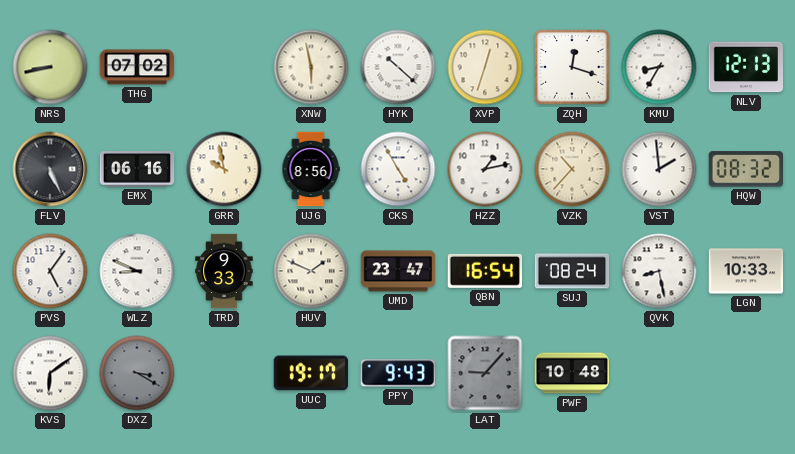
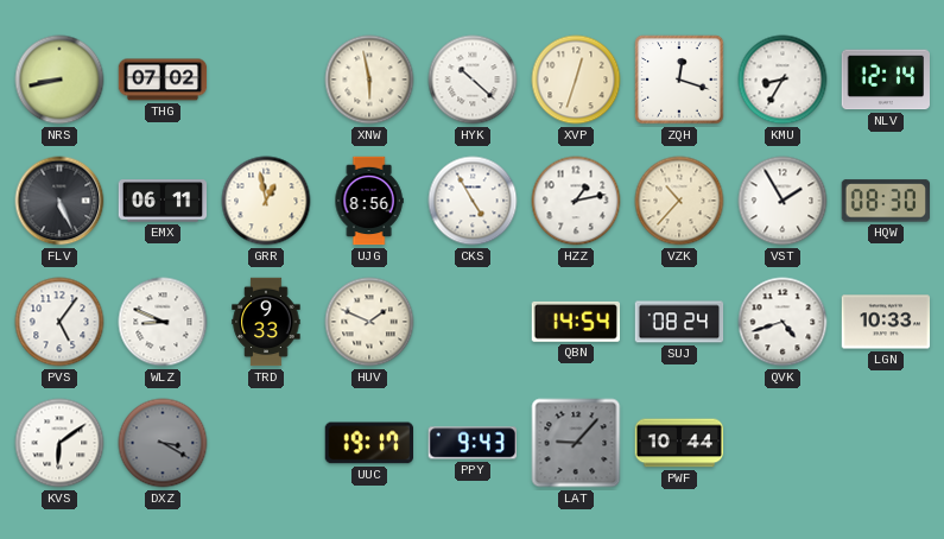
NLV: 12:13 -> 12:14 (885, 80)
EMX: 06:16 -> 06:11 (163, 201)
GRR: 9:58 -> 12:58 (266, 201)
VST: 1:59 -> 1:55 (783, 201)
HQW: 08:32 -> 08:30 (885, 201)
UMD: 23:47 -> none (398, 271)
QBN: 16:54 -> 14:54 (575, 322)
QVK: 8:28 -> 4:42 (783, 322)
PWF: 10:48 -> 10:44 (679, 443)
